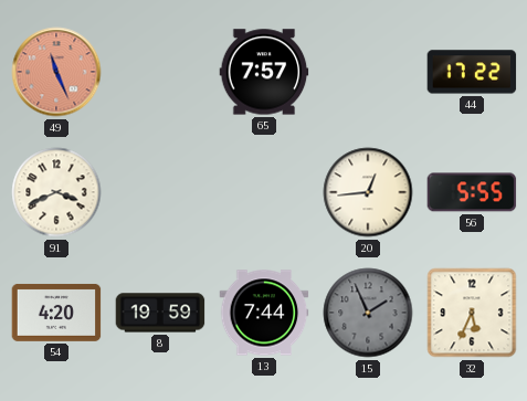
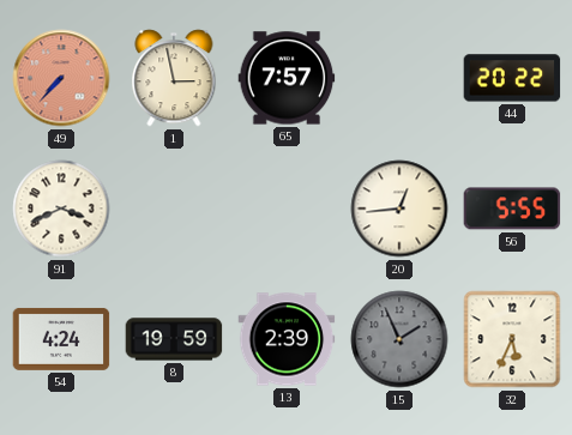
49: 11:26 -> 7:37 (61, 78)
1: none -> 2:58 (174, 78)
44: 17:22 -> 20:22 (512, 78)
54: 4:20 -> 4:24 (61, 339)
13: 7:44 -> 2:39 (287, 339)
